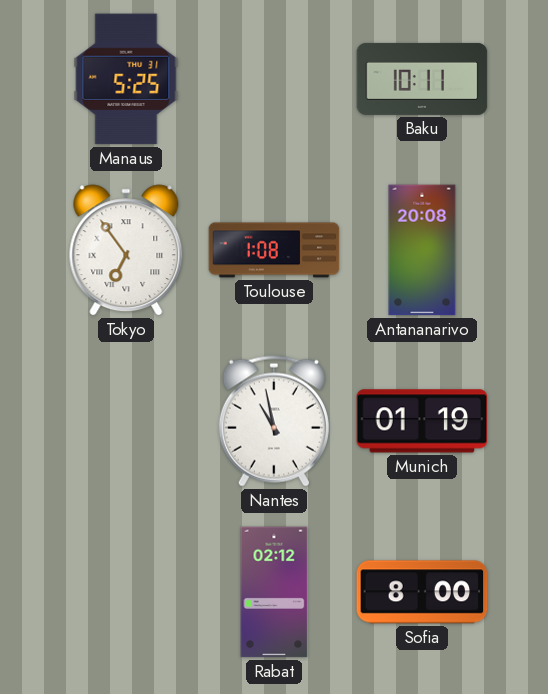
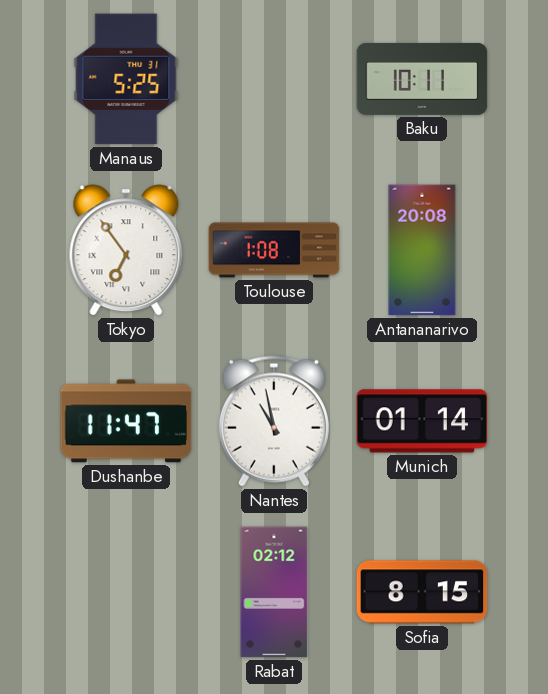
Dushanbe: none -> 11:47 (126, 421)
Munich: 01:19 -> 01:14 (422, 421)
Sofia: 8:00 -> 8:15 (422, 592)
